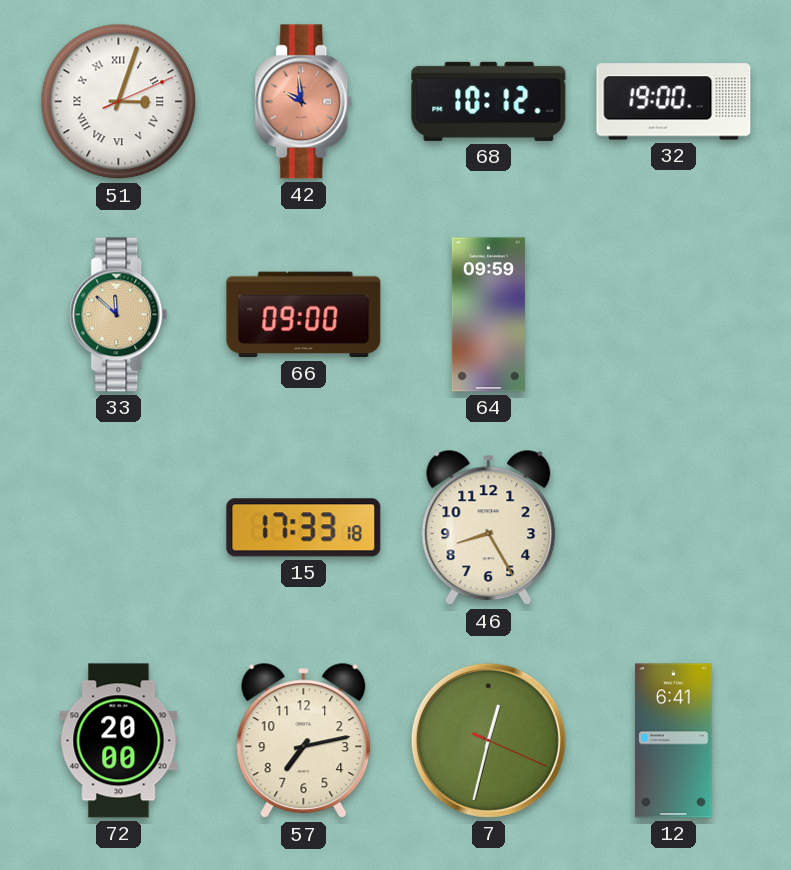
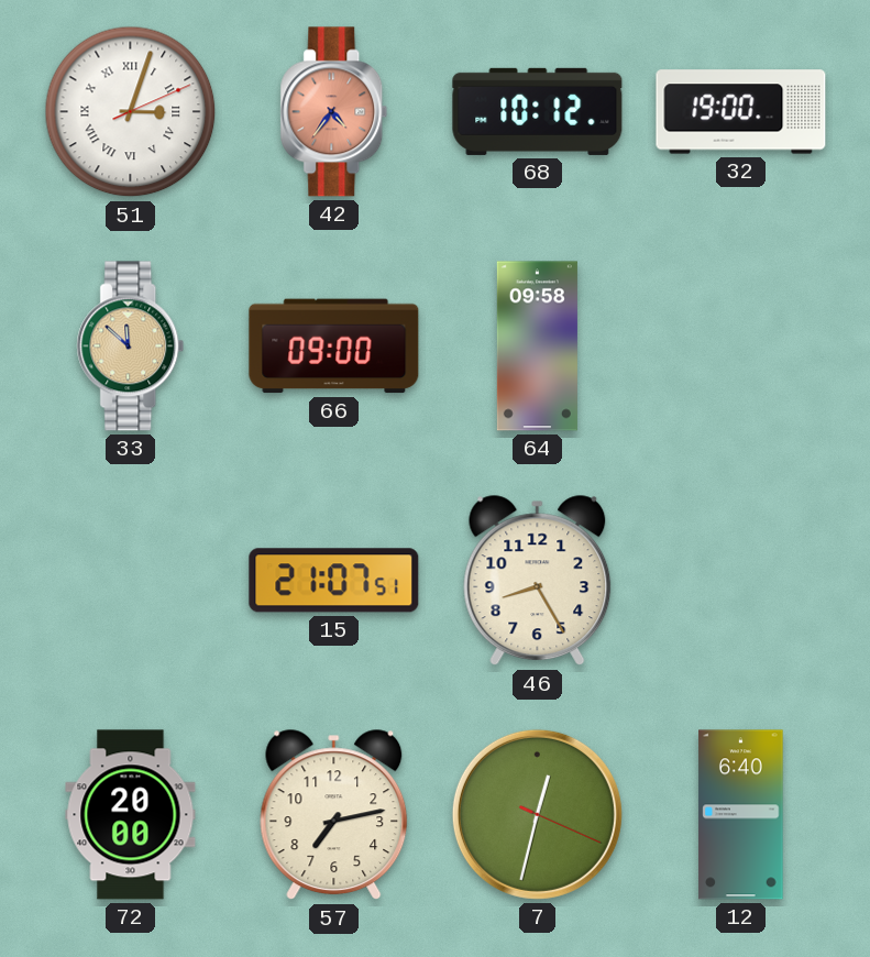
42: 9:59 -> 4:36 (334, 112)
64: 09:59 -> 09:58 (537, 346)
15: 17:33 -> 21:07 (334, 581)
12: 6:41 -> 6:40 (741, 815)
